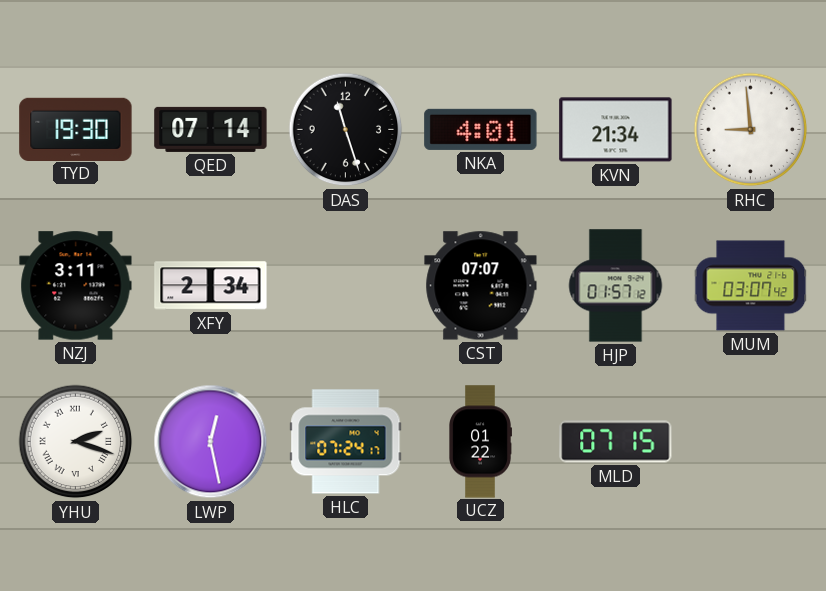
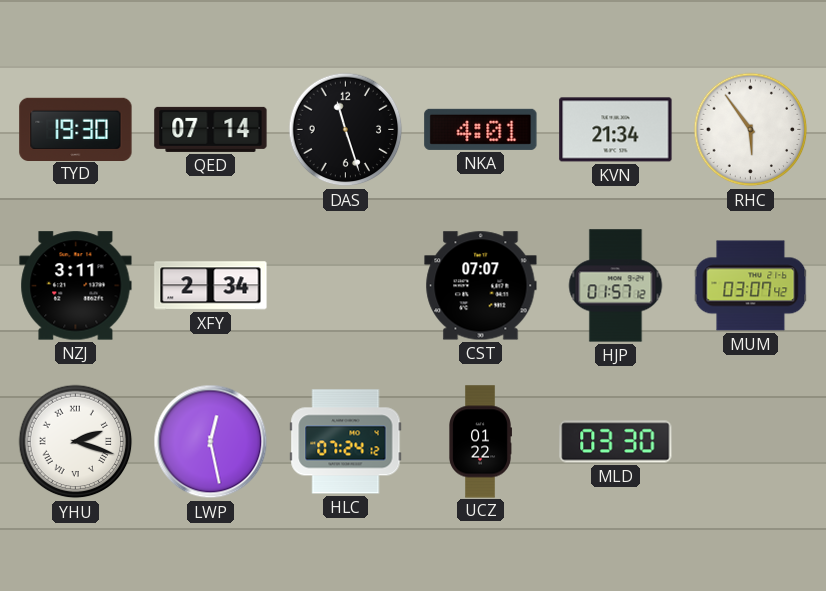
RHC: 8:59 -> 5:54 (751, 130)
HLC: 07:24:17 -> 07:24:12 (346, 442)
MLD: 07:15 -> 03:30 (616, 442)
